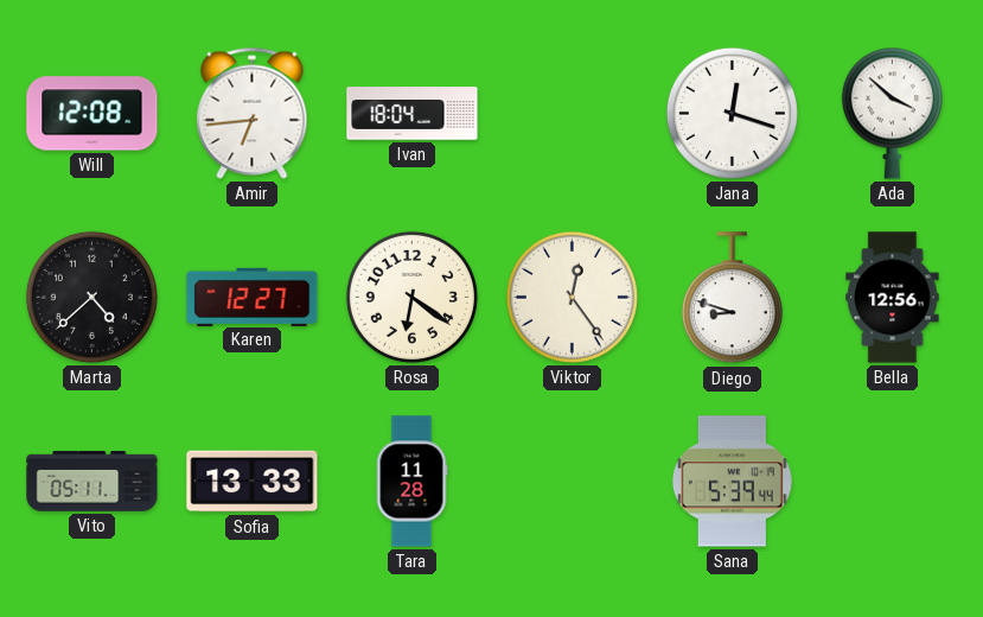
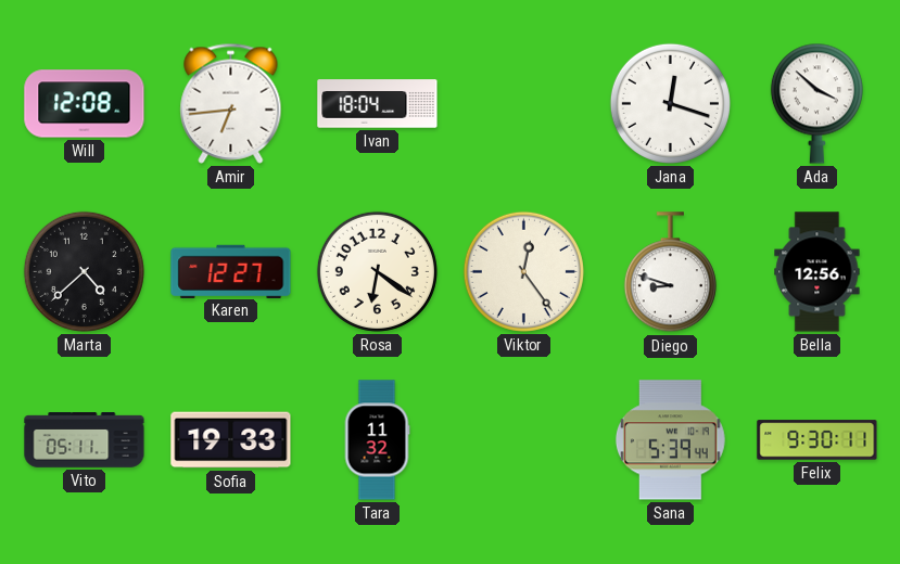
Sofia: 13:33 -> 19:33 (231, 440)
Tara: 11:28 -> 11:32 (377, 440)
Felix: none -> 9:30 (817, 440)
